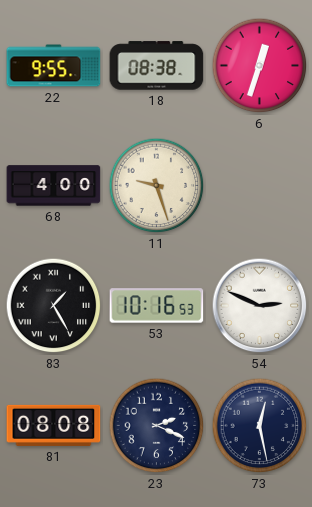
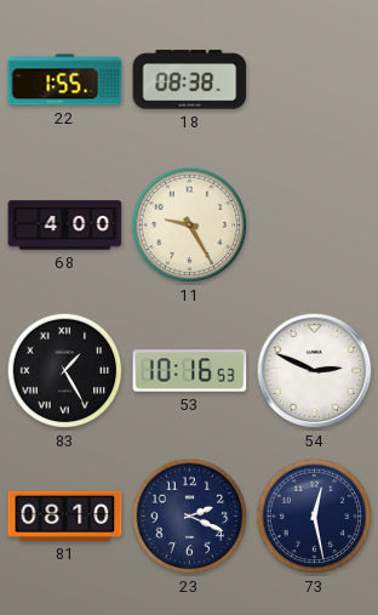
22: 9:55 -> 1:55 (65, 80)
6: 12:33 -> none (260, 66)
11: 9:27 -> 9:25 (190, 226)
81: 08:08 -> 08:10 (65, 516)
